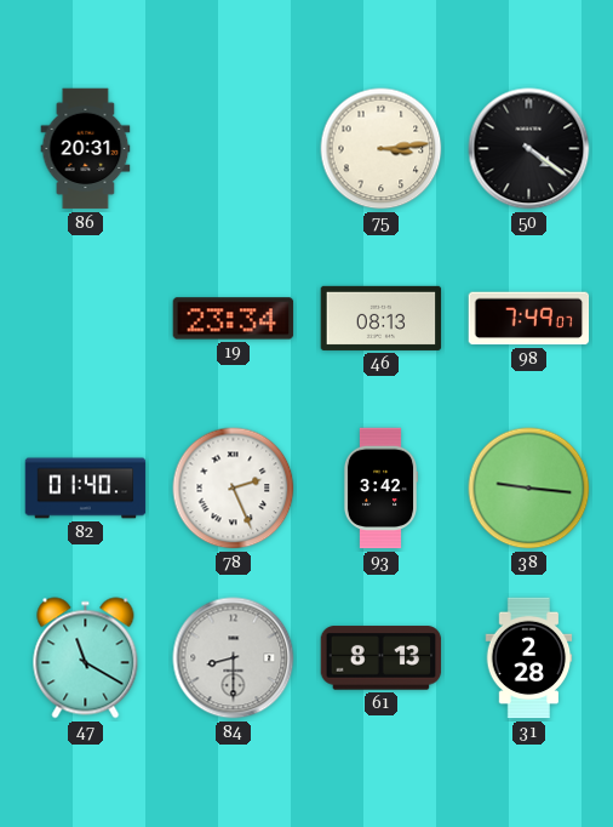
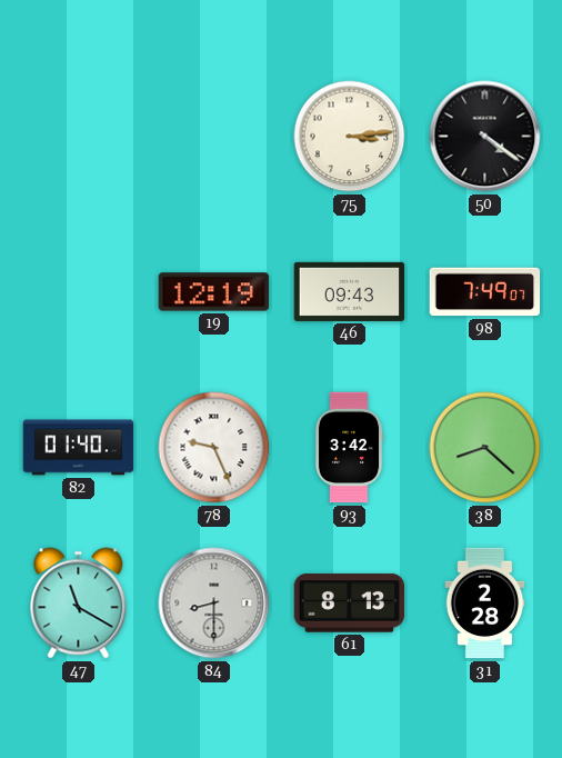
86: 20:31 -> none (86, 149)
19: 23:34 -> 12:19 (214, 292)
46: 08:13 -> 09:43 (350, 291)
78: 2:26 -> 9:26 (214, 448)
38: 9:16 -> 8:22 (485, 448)
